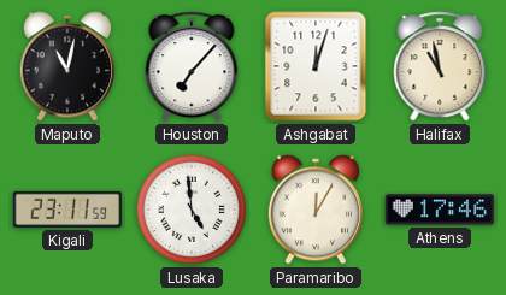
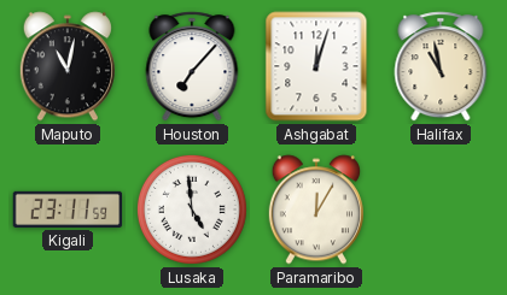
Athens: 17:46 -> none (440, 210)
